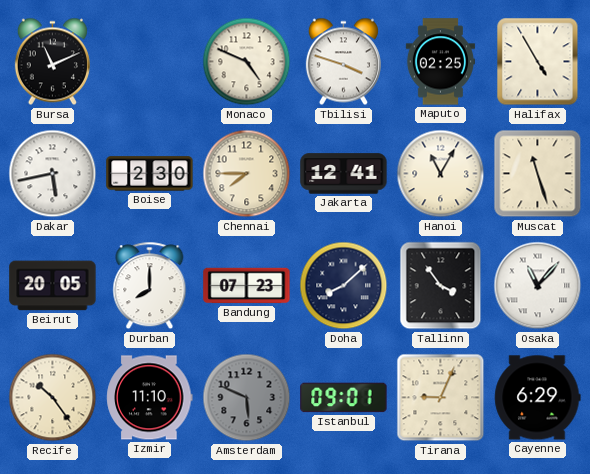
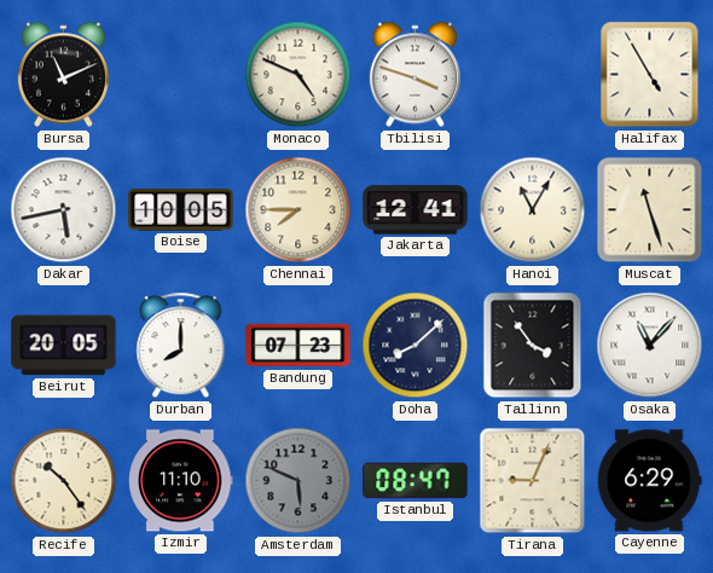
Maputo: 02:25 -> none (440, 62)
Boise: 2:30 -> 10:05 (181, 210)
Istanbul: 09:01 -> 08:47 (416, 481)
